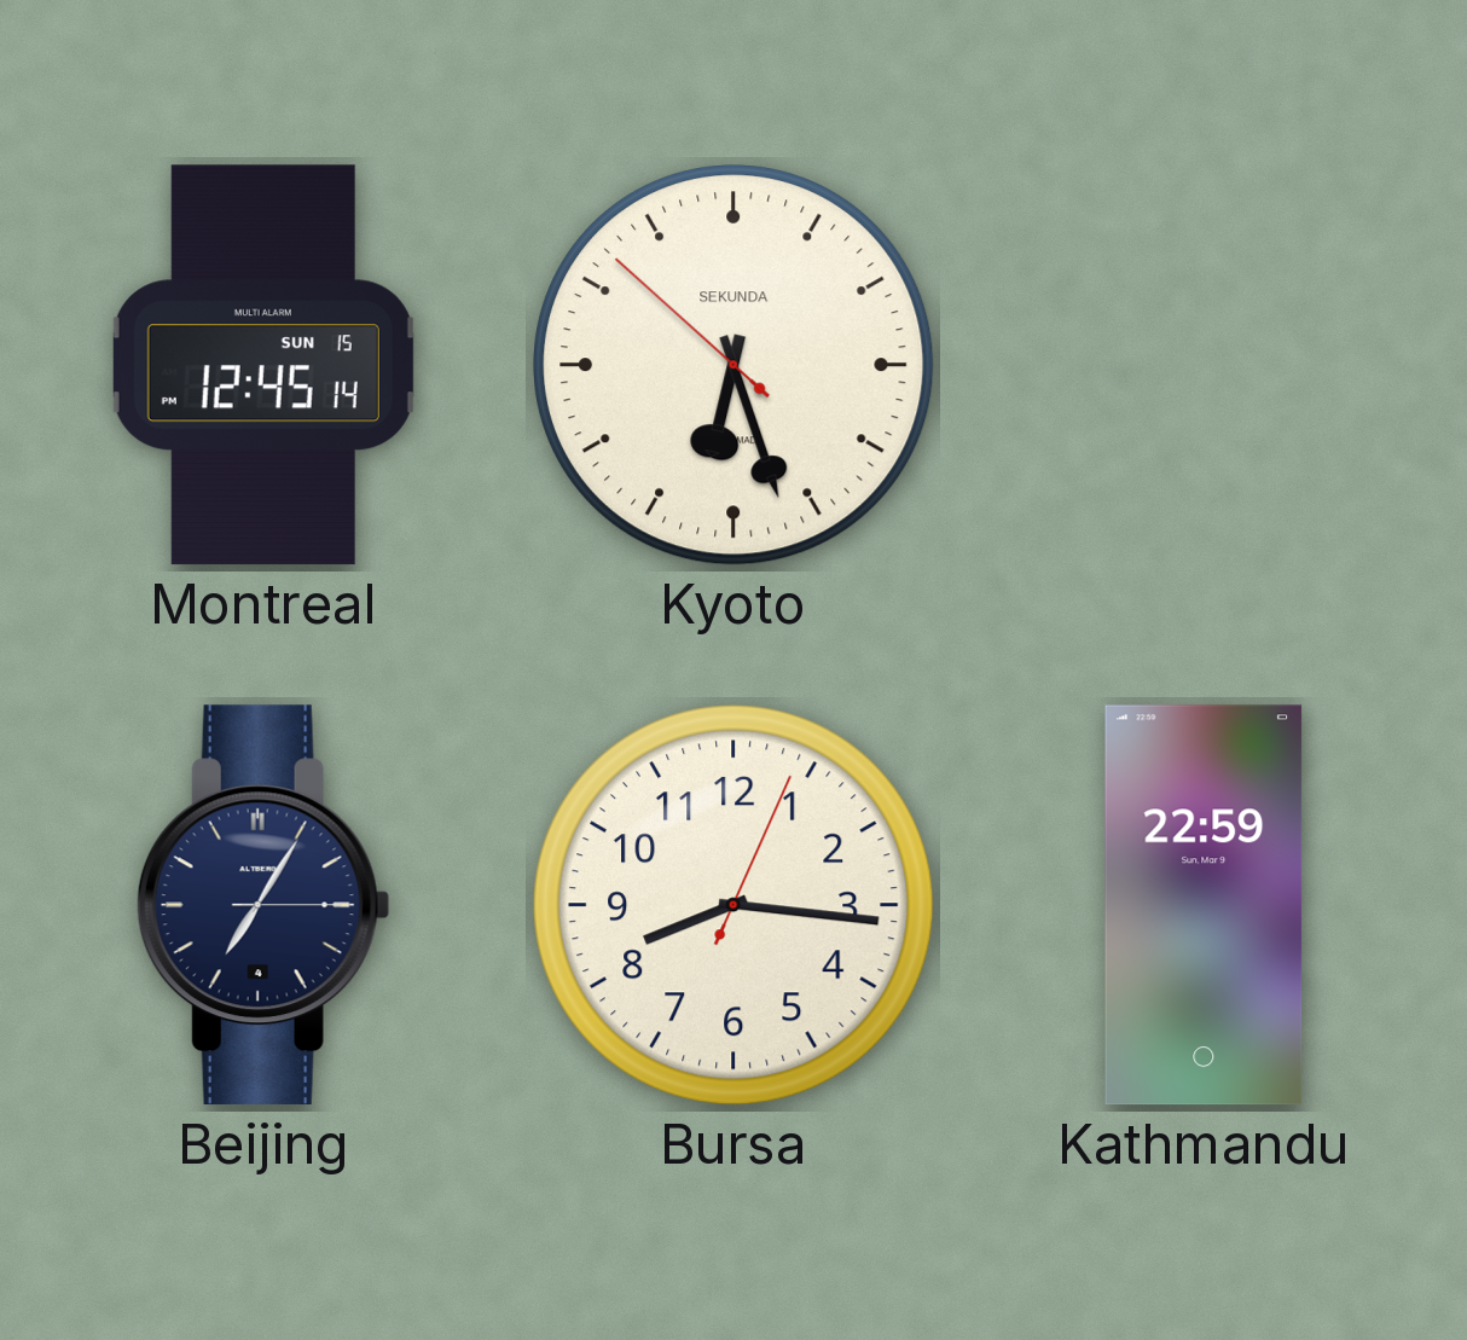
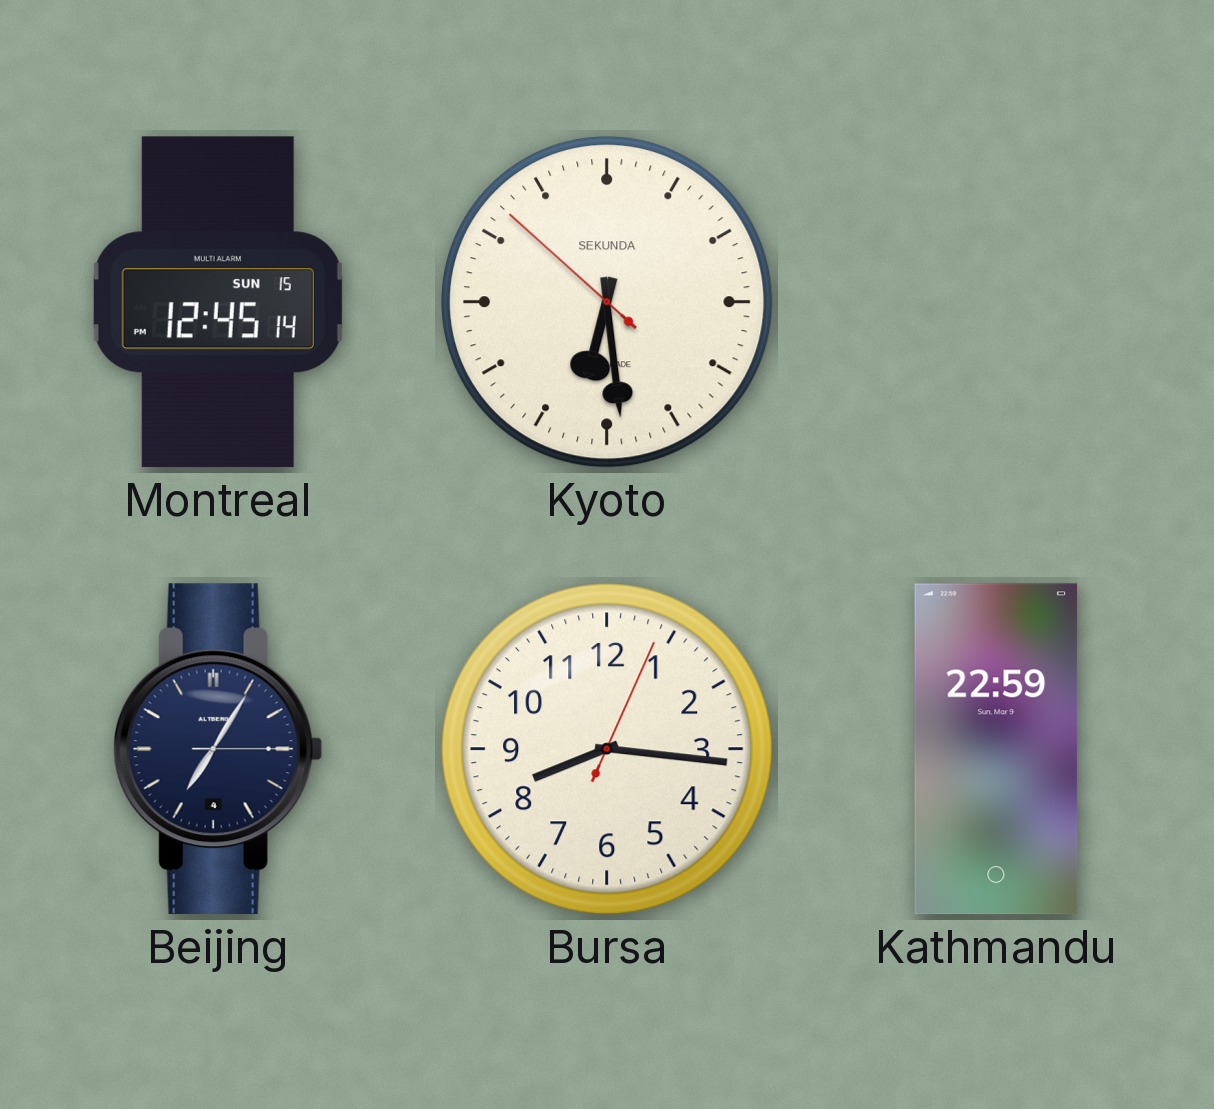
Kyoto: 6:26 -> 6:28 (607, 302)
